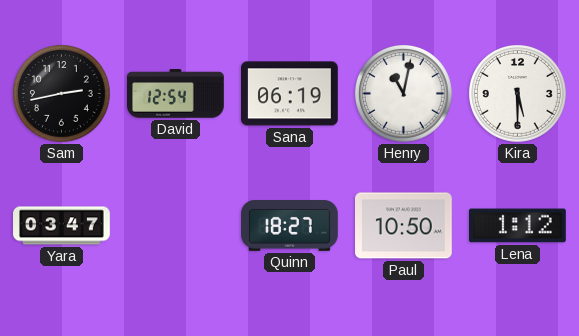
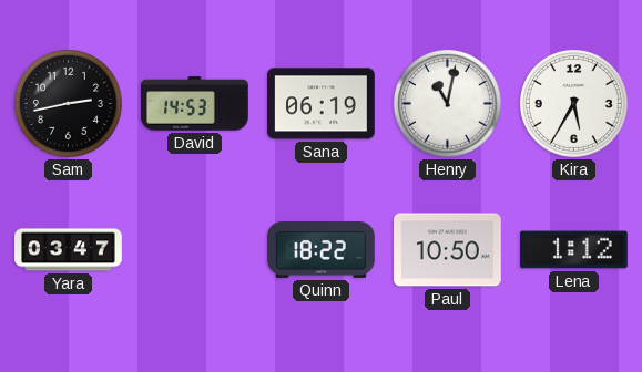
David: 12:54 -> 14:53 (195, 104)
Kira: 5:30 -> 5:35 (574, 104)
Quinn: 18:27 -> 18:22 (322, 250)
